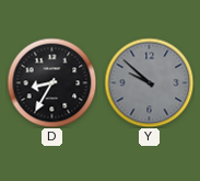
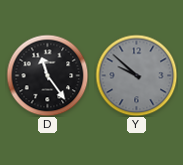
D: 8:35 -> 11:24 (47, 75)
